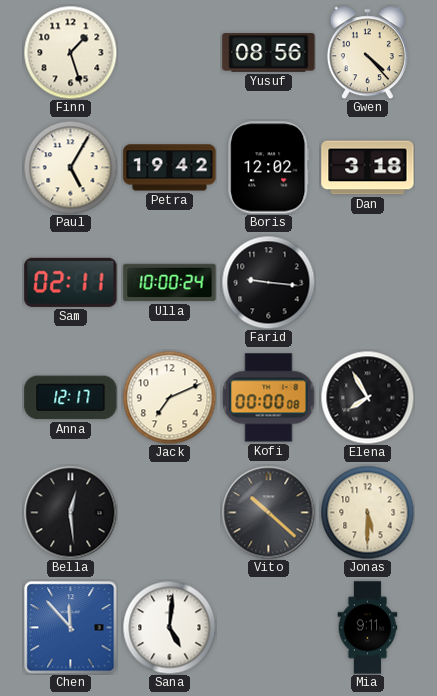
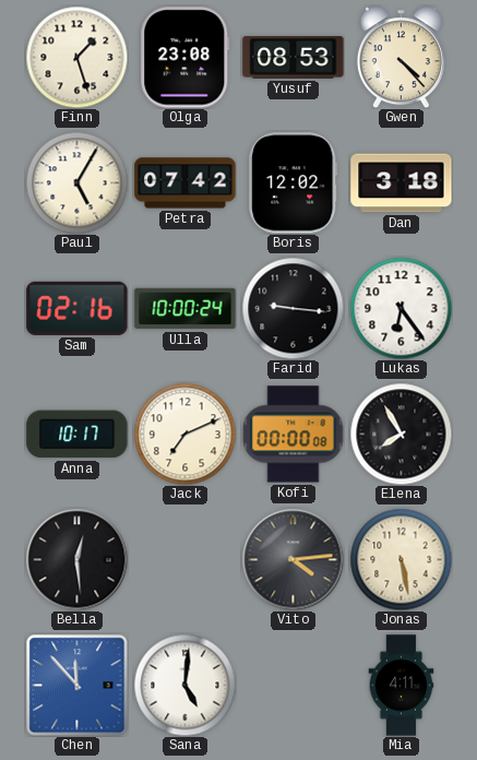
Olga: none -> 23:08 (186, 58)
Yusuf: 08:56 -> 08:53 (294, 58)
Petra: 19:42 -> 07:42 (186, 183)
Sam: 02:11 -> 02:16 (77, 308)
Lukas: none -> 6:24 (401, 308)
Anna: 12:17 -> 10:17 (77, 435)
Vito: 10:22 -> 4:14 (293, 559)
Jonas: 5:30 -> 5:28 (401, 559)
Mia: 9:11 -> 4:11 (402, 686)
